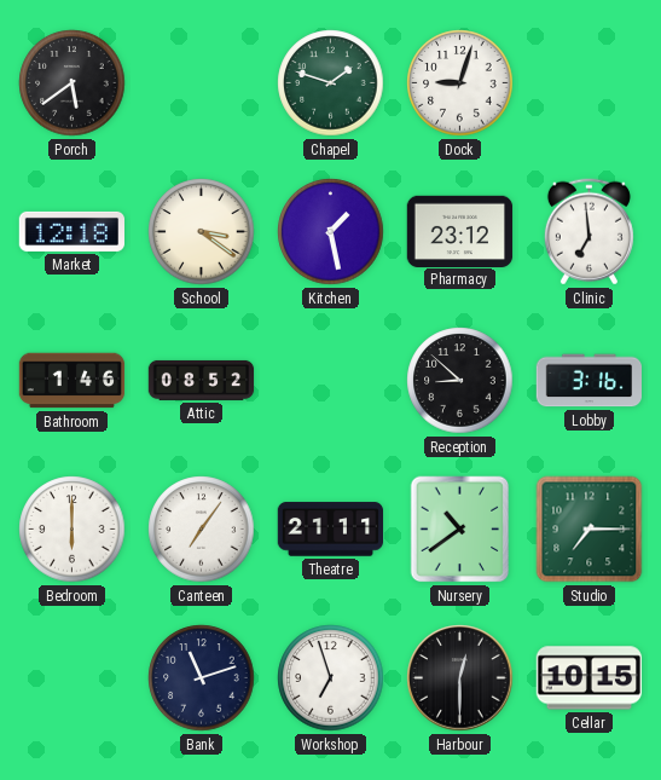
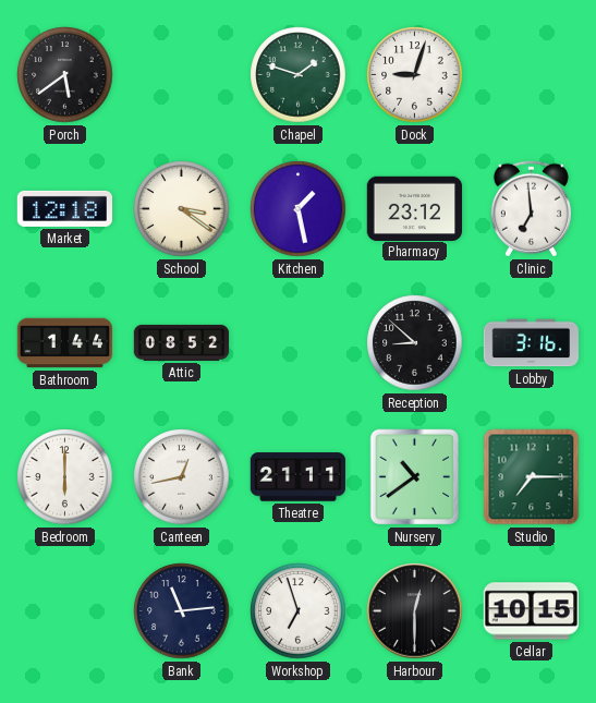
Bathroom: 1:46 -> 1:44 (65, 343)
Canteen: 7:06 -> 12:43 (182, 477)
Bank: 11:12 -> 11:14 (182, 611)
